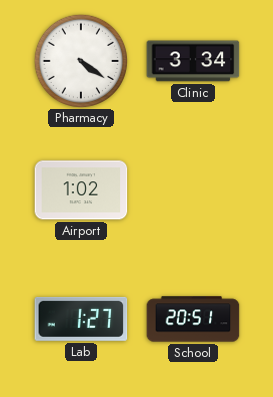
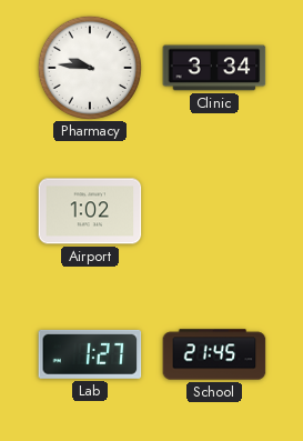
Pharmacy: 4:21 -> 9:46 (89, 67)
School: 20:51 -> 21:45 (214, 354)
